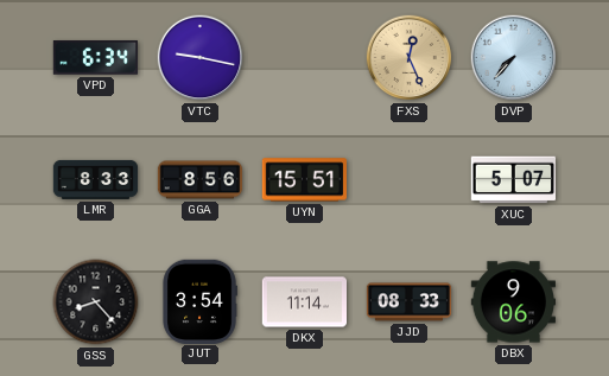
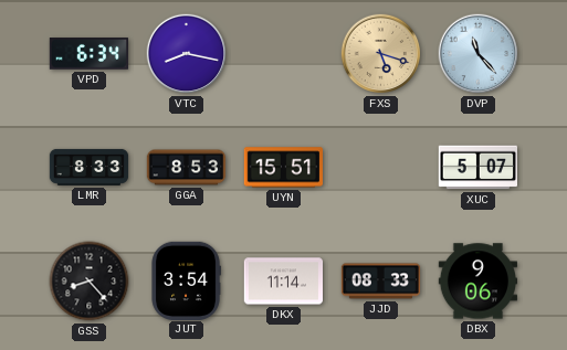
VTC: 9:17 -> 8:17 (187, 54)
FXS: 12:26 -> 5:18 (381, 54)
DVP: 7:37 -> 11:23 (479, 54)
GGA: 8:56 -> 8:53 (187, 168)
